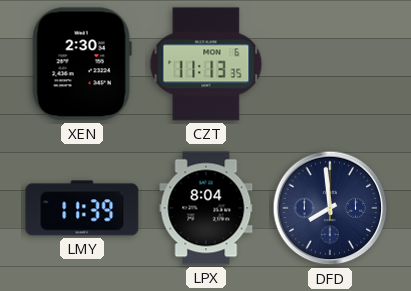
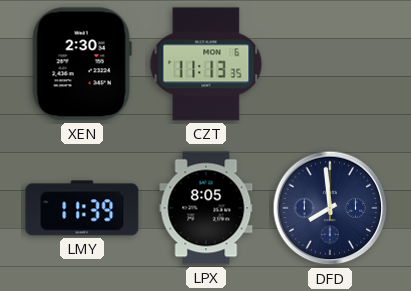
LPX: 8:04 -> 8:05 (206, 208)
